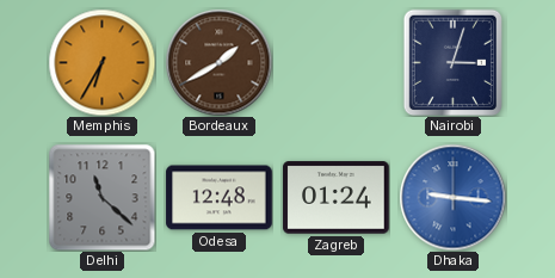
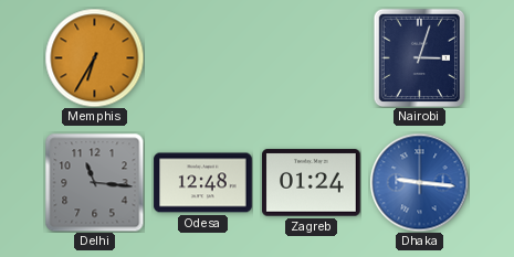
Bordeaux: 1:40 -> none (218, 62)
Delhi: 11:22 -> 11:16 (94, 182)
